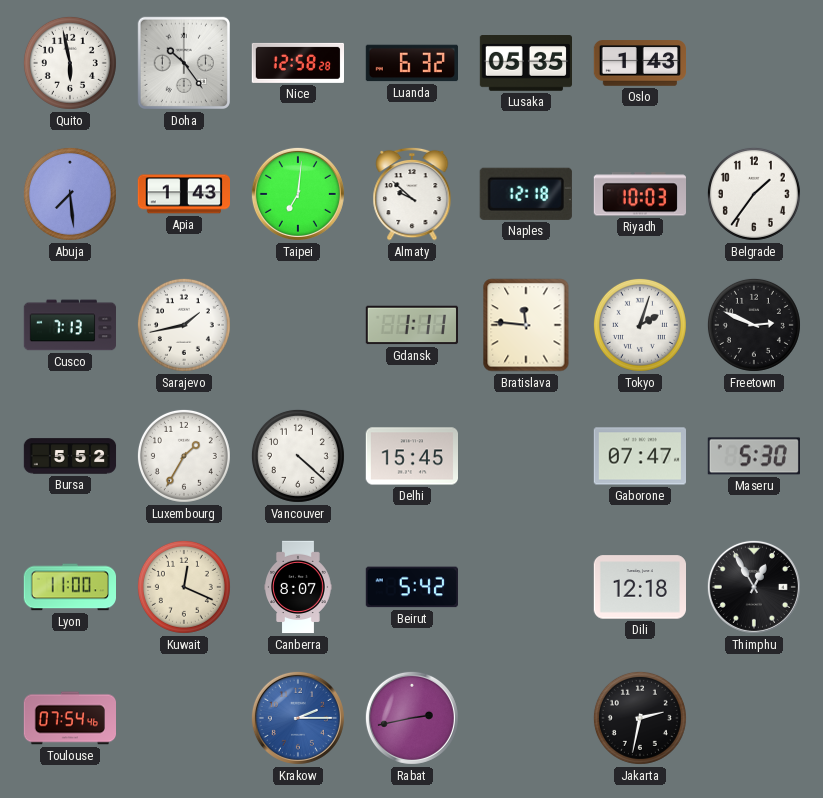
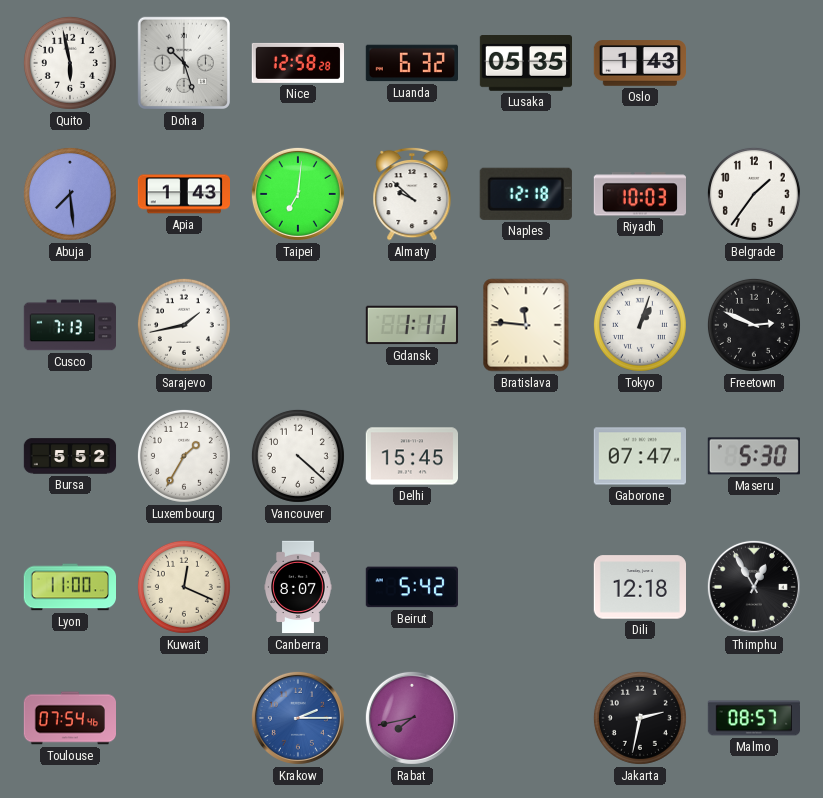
Doha: 10:24 -> 10:27 (184, 63)
Tokyo: 2:03 -> 1:03 (640, 325)
Rabat: 2:43 -> 7:43 (412, 718)
Malmo: none -> 08:57 (753, 718)
